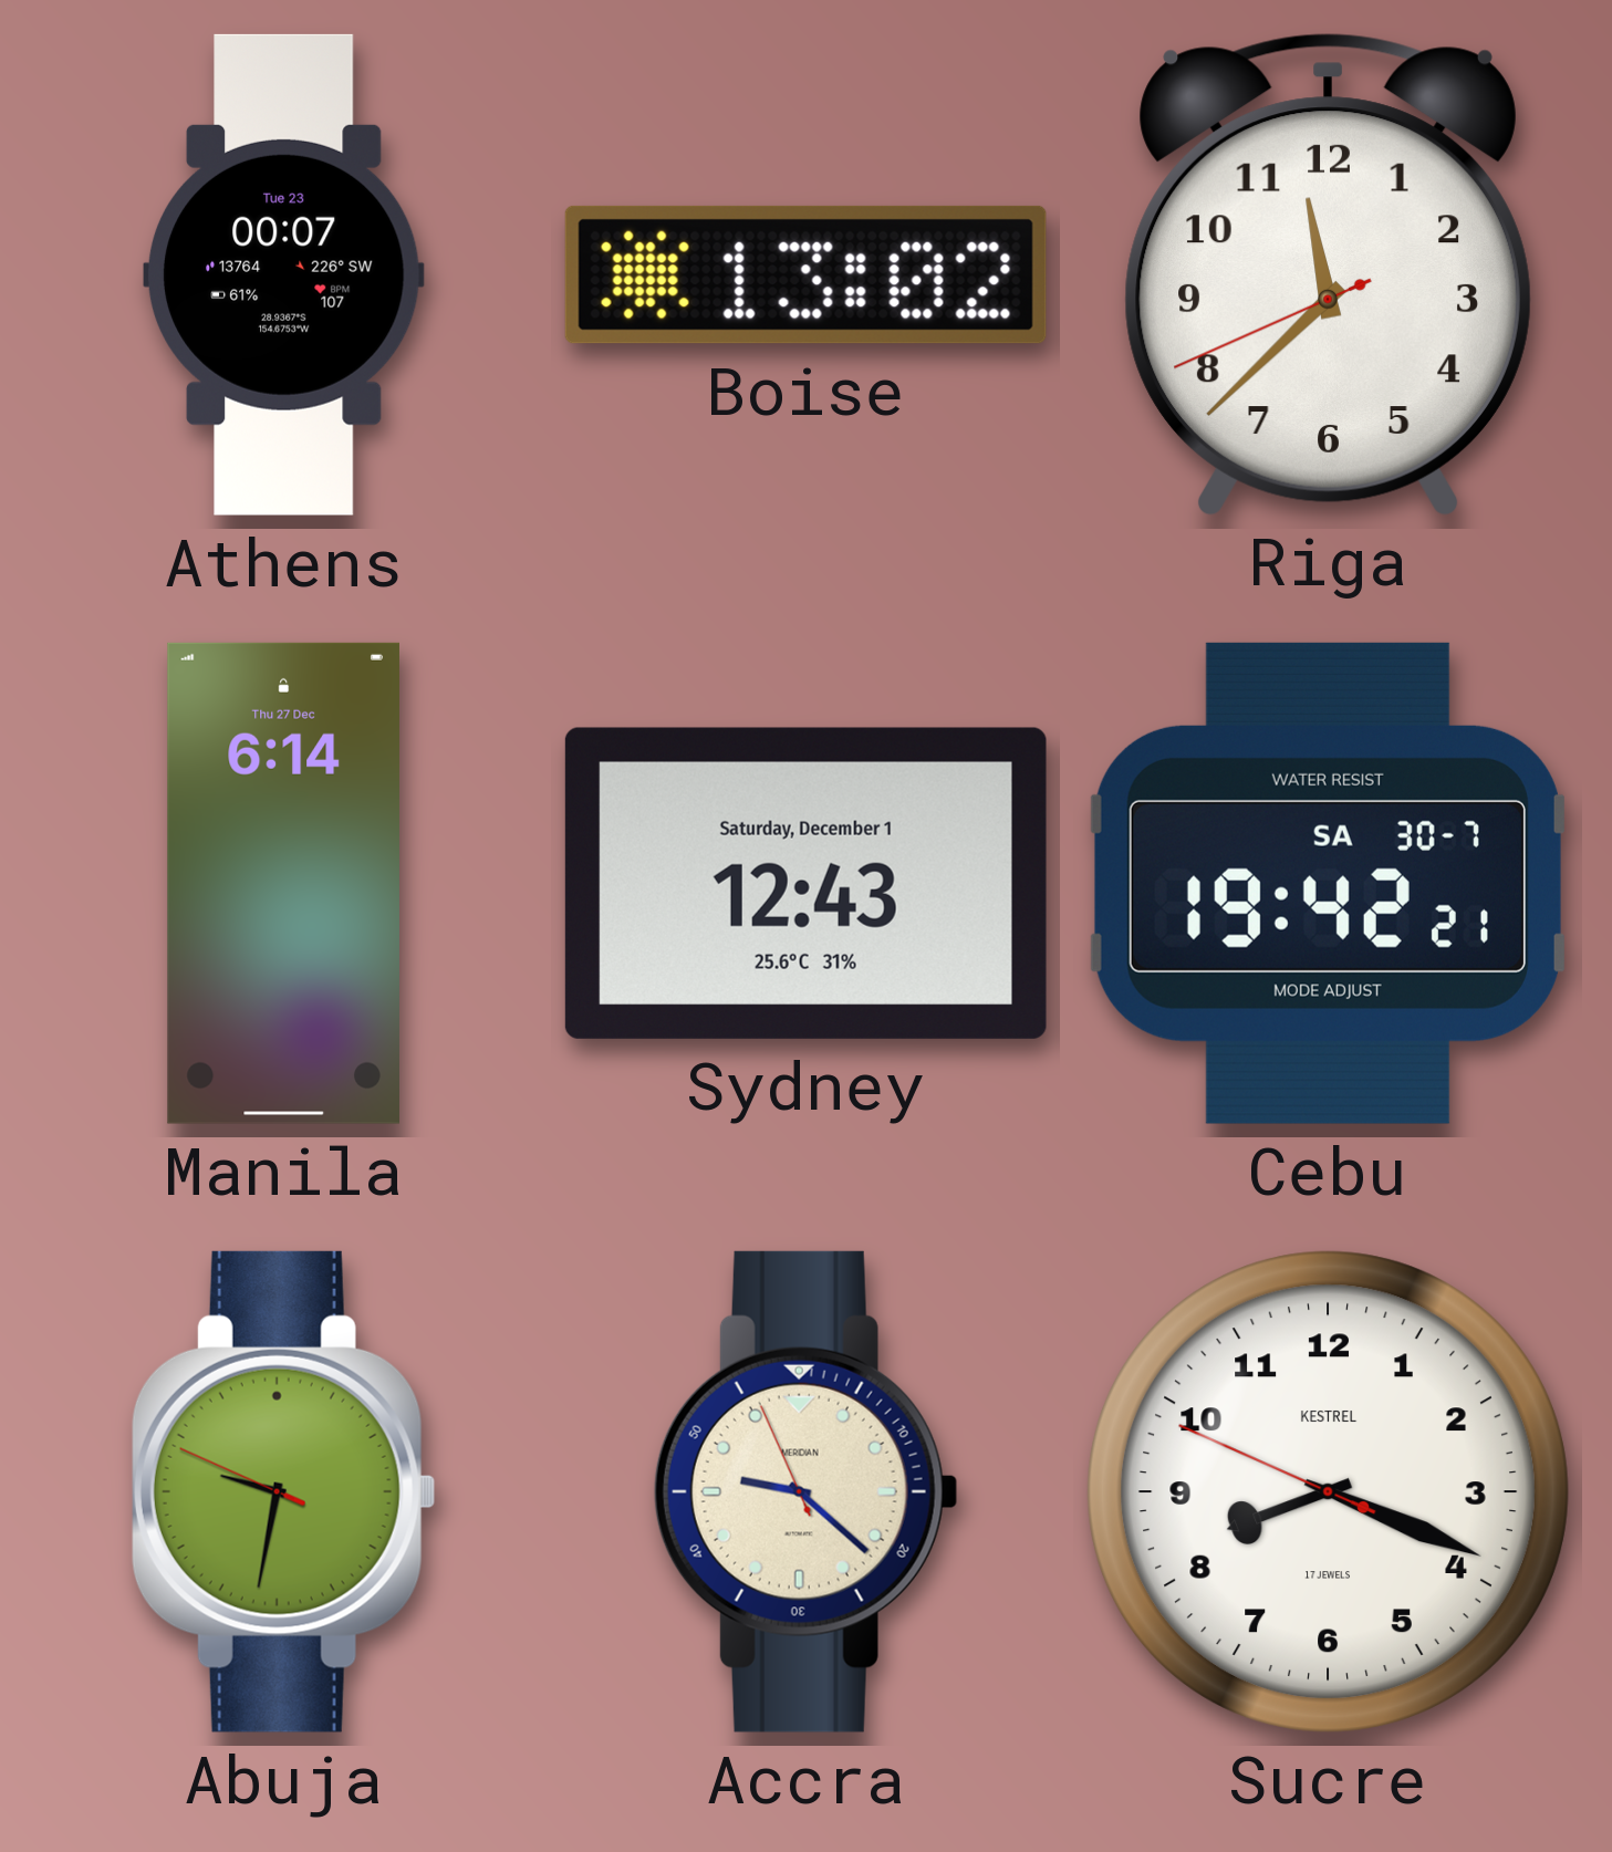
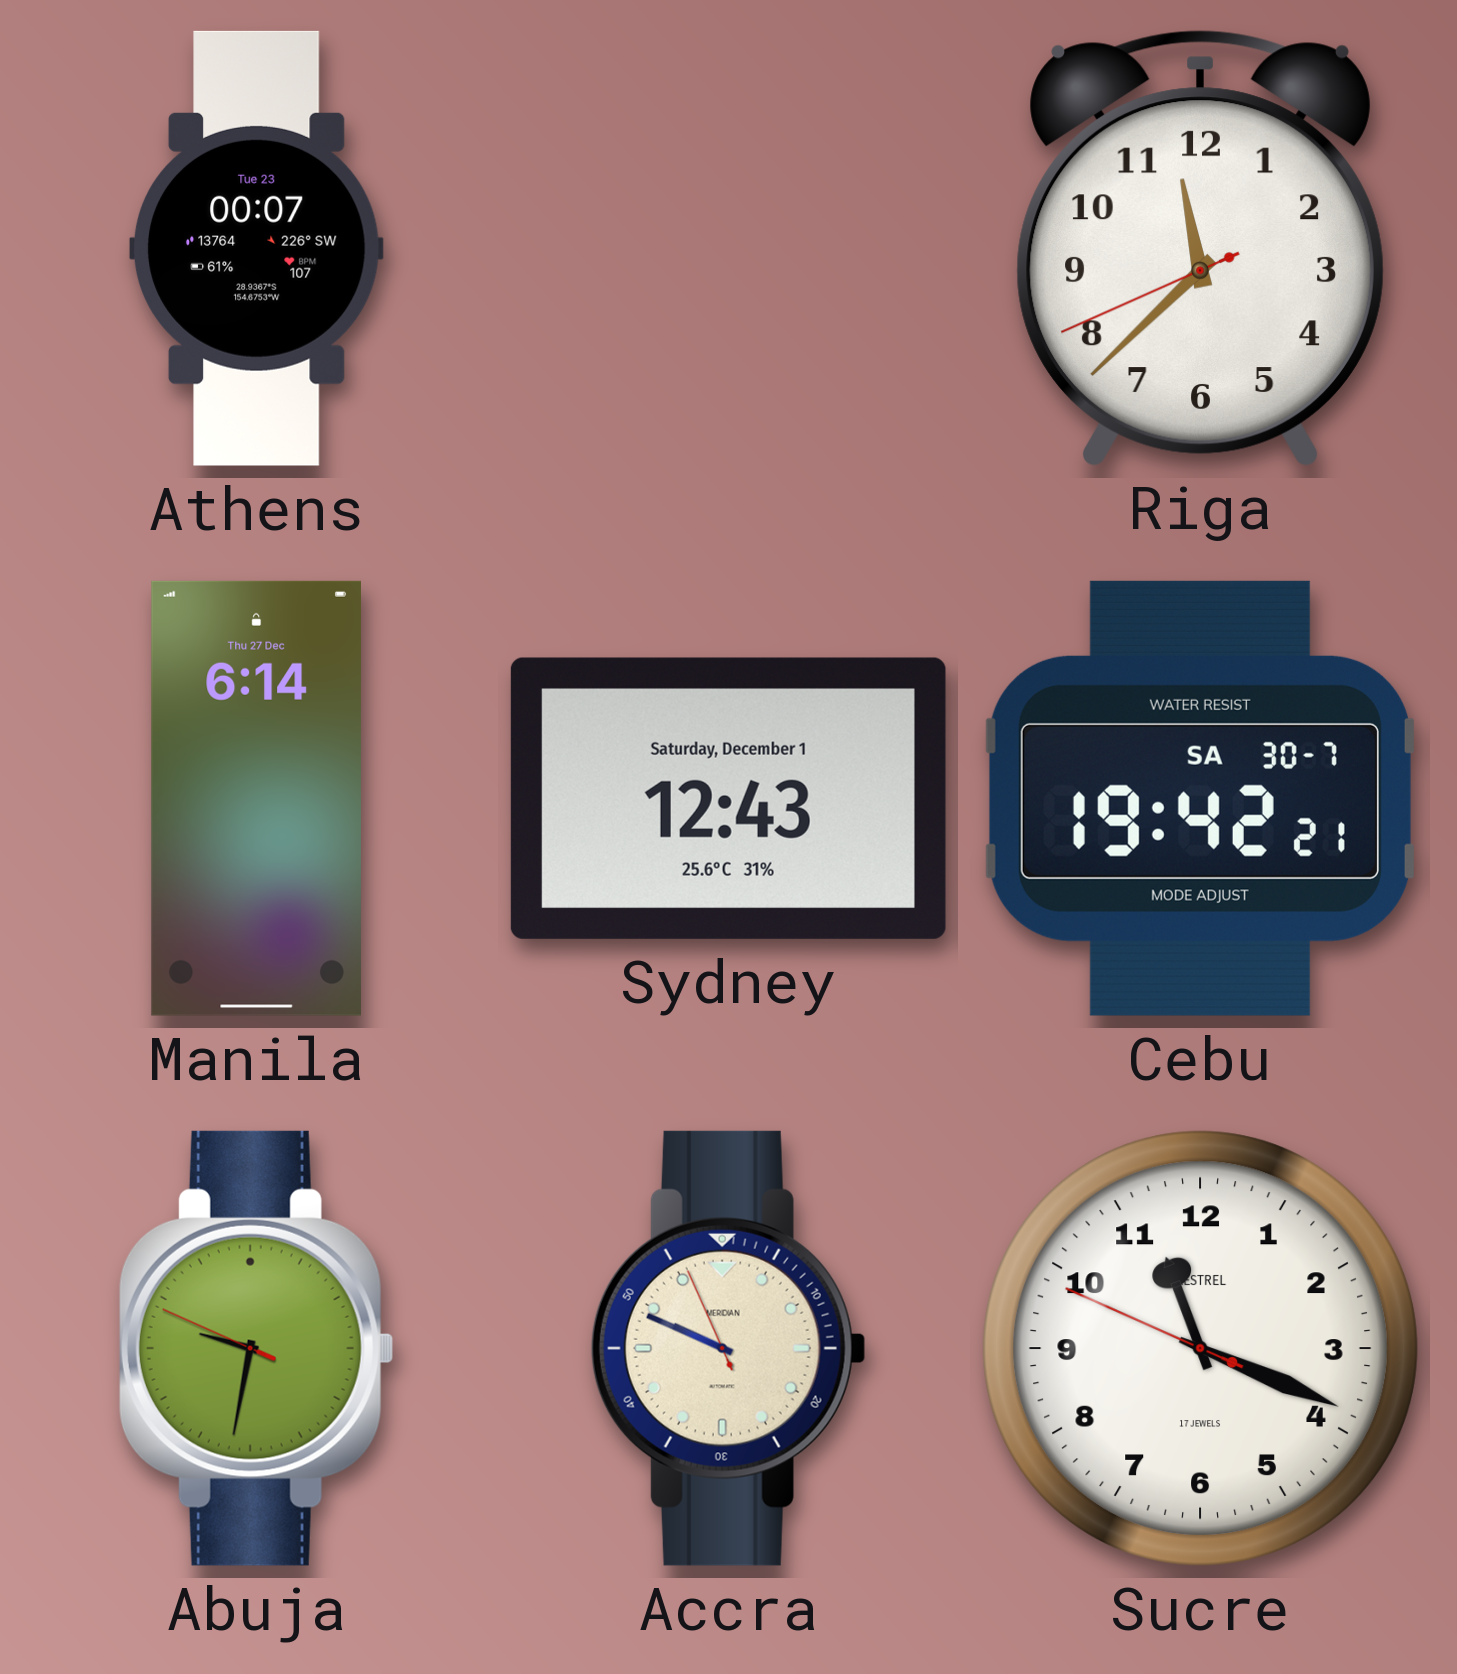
Boise: 13:02 -> none (805, 274)
Accra: 9:21 -> 9:48 (728, 1348)
Sucre: 8:18 -> 11:18 (1200, 1348)
